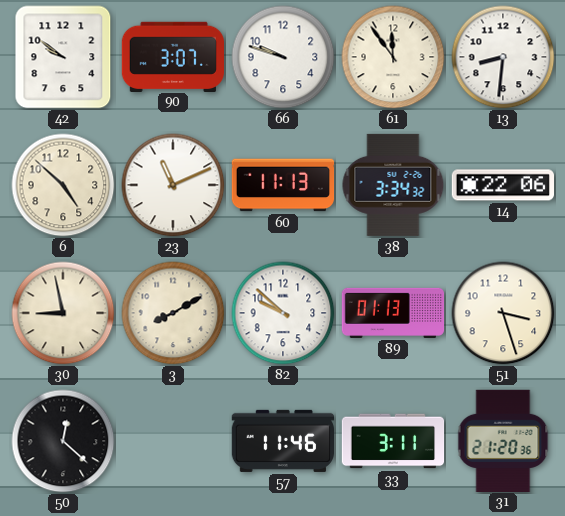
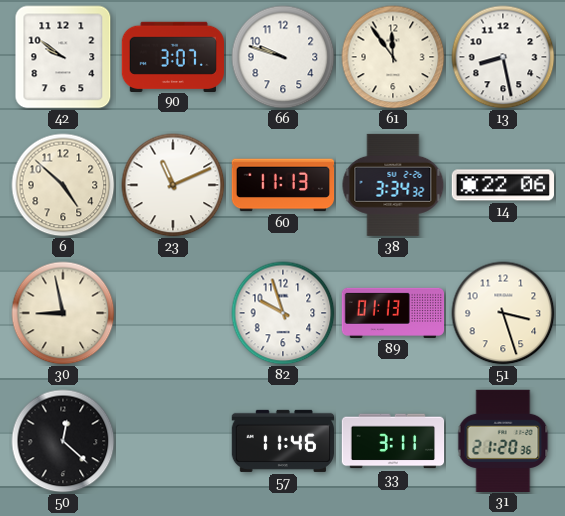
13: 8:31 -> 8:28 (503, 57)
3: 8:10 -> none (173, 313)
82: 9:52 -> 9:57 (283, 313)
